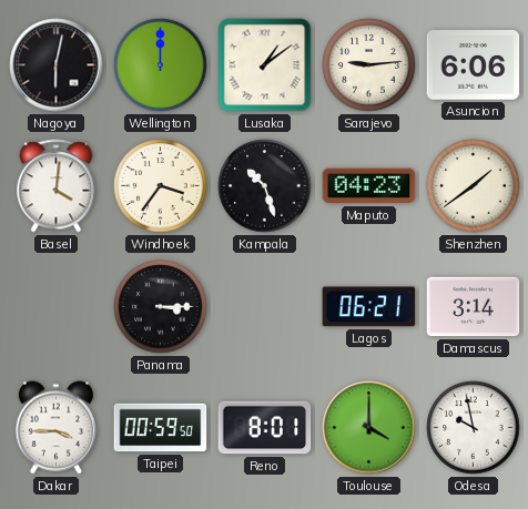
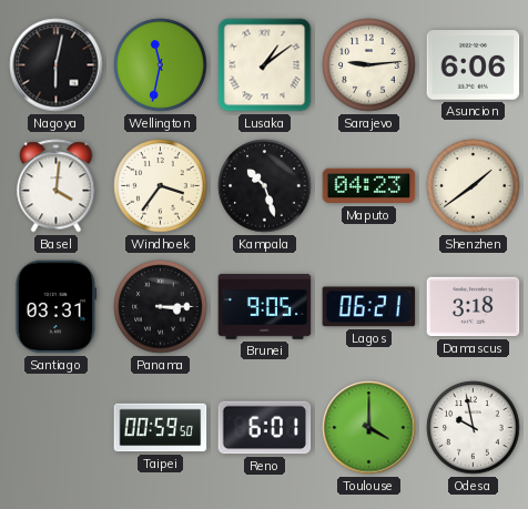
Wellington: 12:00 -> 11:32 (161, 65)
Santiago: none -> 03:31 (57, 307)
Brunei: none -> 9:05 (265, 306)
Damascus: 3:14 -> 3:18 (474, 307)
Dakar: 3:45 -> none (55, 428)
Reno: 8:01 -> 6:01 (265, 428)
